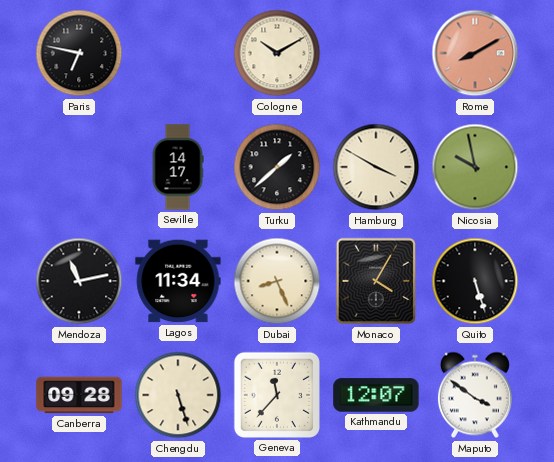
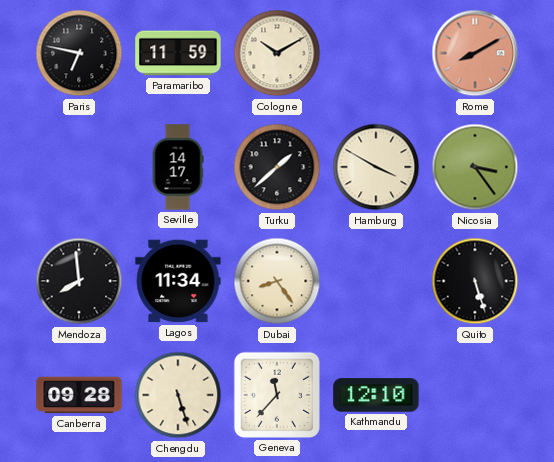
Paramaribo: none -> 11:59 (178, 53)
Nicosia: 9:58 -> 3:24 (475, 167)
Mendoza: 11:13 -> 7:59 (79, 281)
Dubai: 8:26 -> 8:24 (277, 281)
Monaco: 4:05 -> none (375, 281)
Kathmandu: 12:07 -> 12:10 (376, 395)
Maputo: 3:51 -> none (475, 395)
